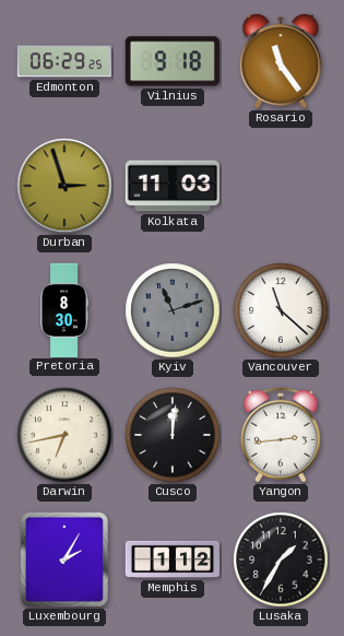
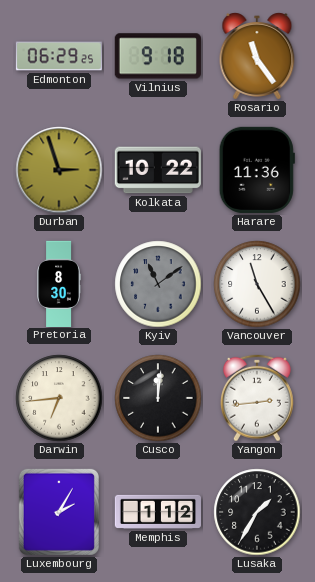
Kolkata: 11:03 -> 10:22 (158, 170)
Harare: none -> 11:36 (257, 170)
Kyiv: 11:12 -> 11:09 (158, 284)
Vancouver: 11:22 -> 11:25 (257, 284)
Darwin: 6:43 -> 6:44 (59, 398)
